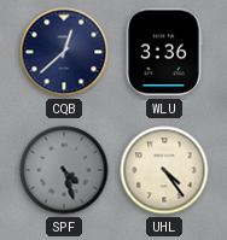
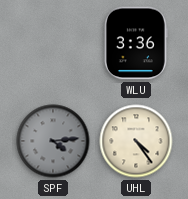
CQB: 12:38 -> none (64, 52)
SPF: 4:27 -> 4:14 (53, 141)
